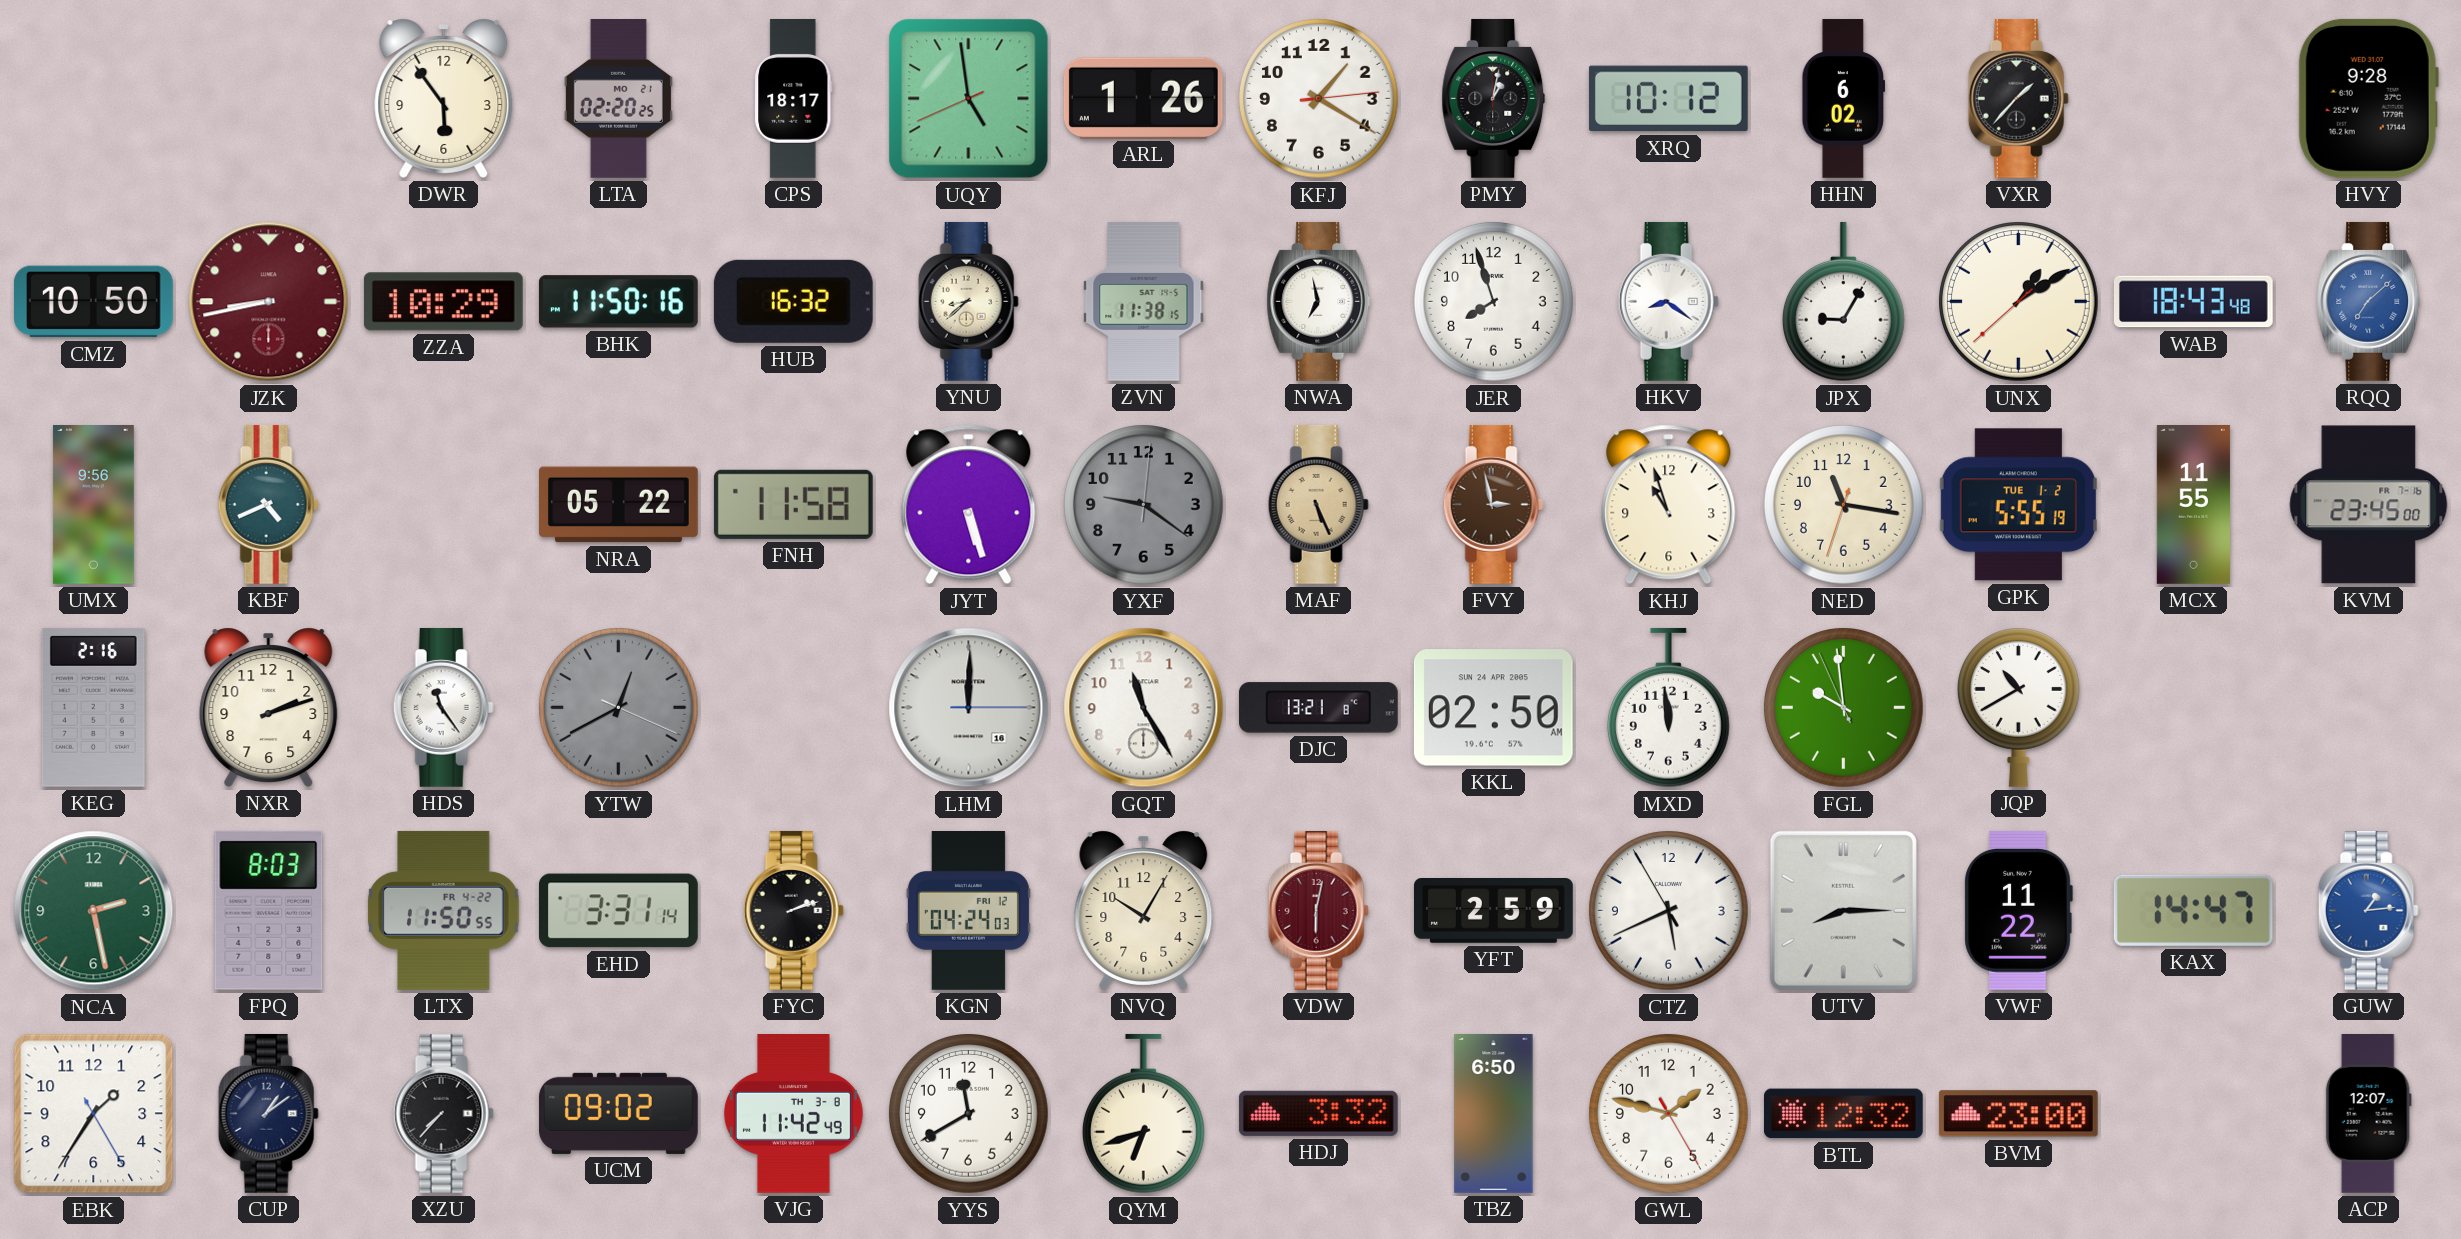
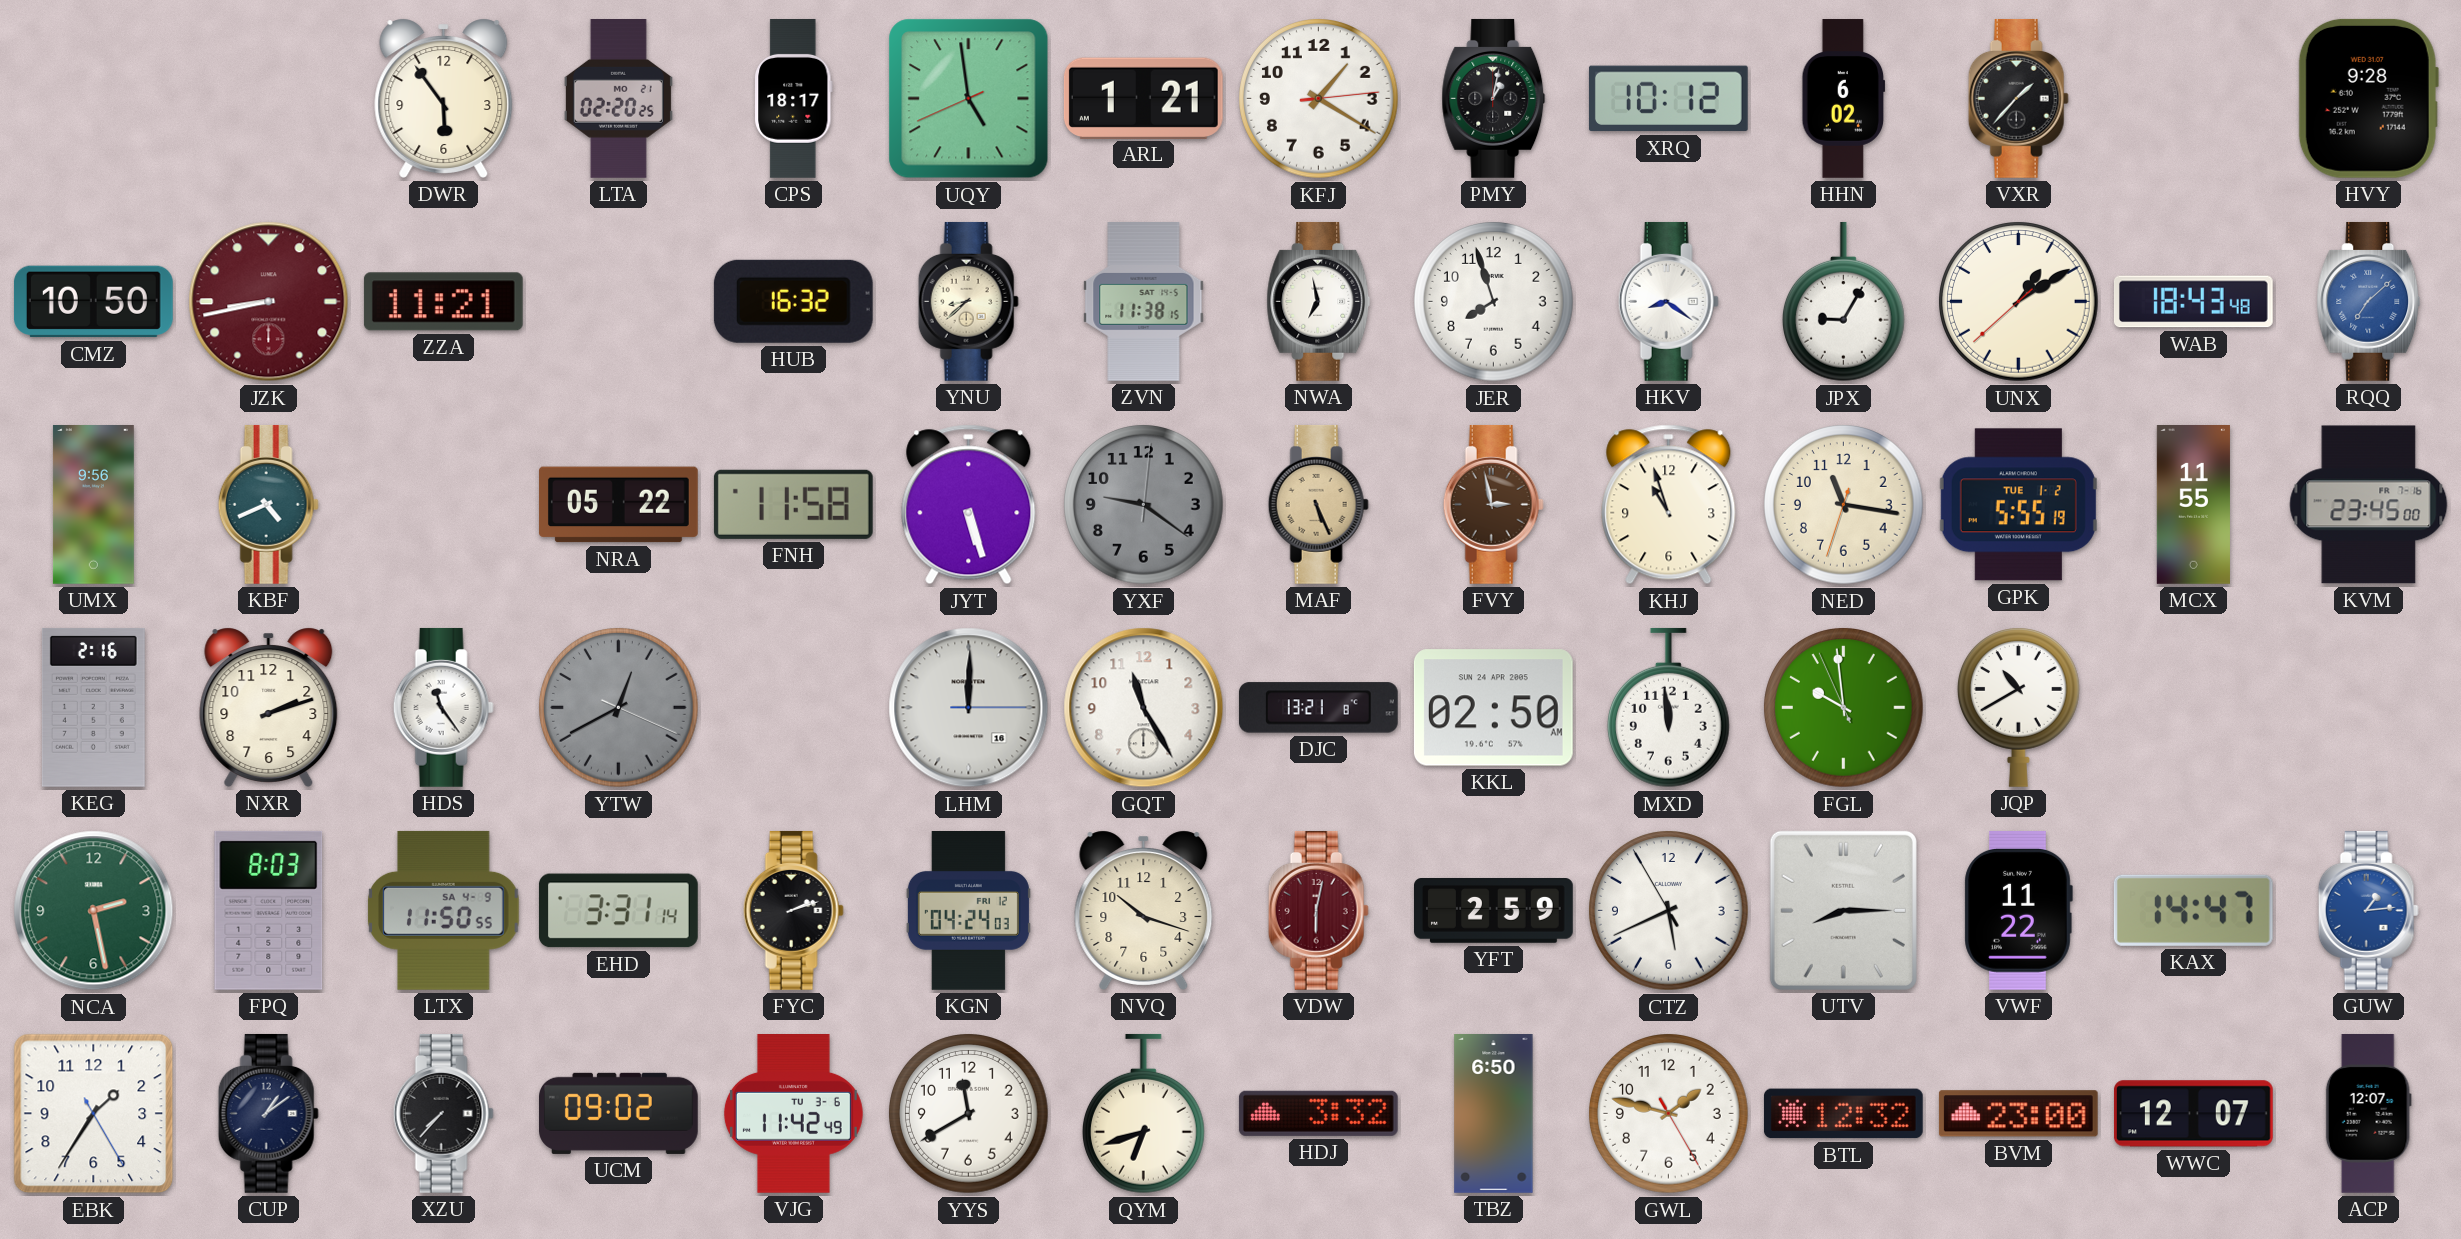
ARL: 1:26 -> 1:21 (1143, 98)
ZZA: 10:29 -> 11:21 (443, 302)
BHK: 11:50 -> none (618, 302)
LTX date: FR 4-22 -> SA 4-9 (444, 910)
NVQ: 10:05 -> 10:18 (1144, 910)
VJG date: TH 3-8 -> TU 3-6 (793, 1114)
WWC: none -> 12:07 (2194, 1114)
